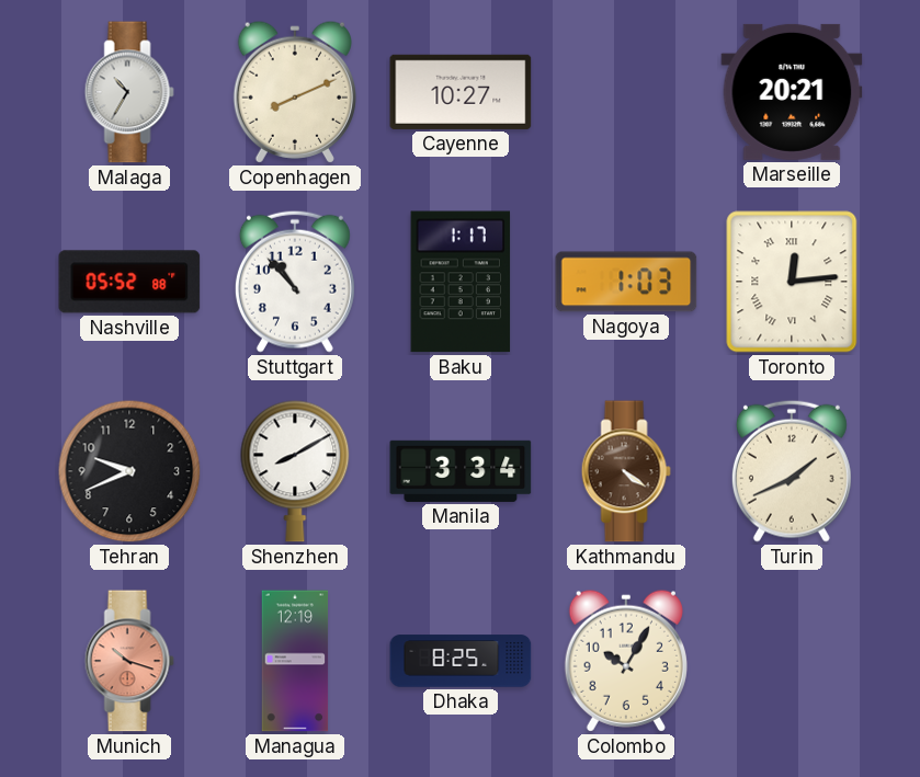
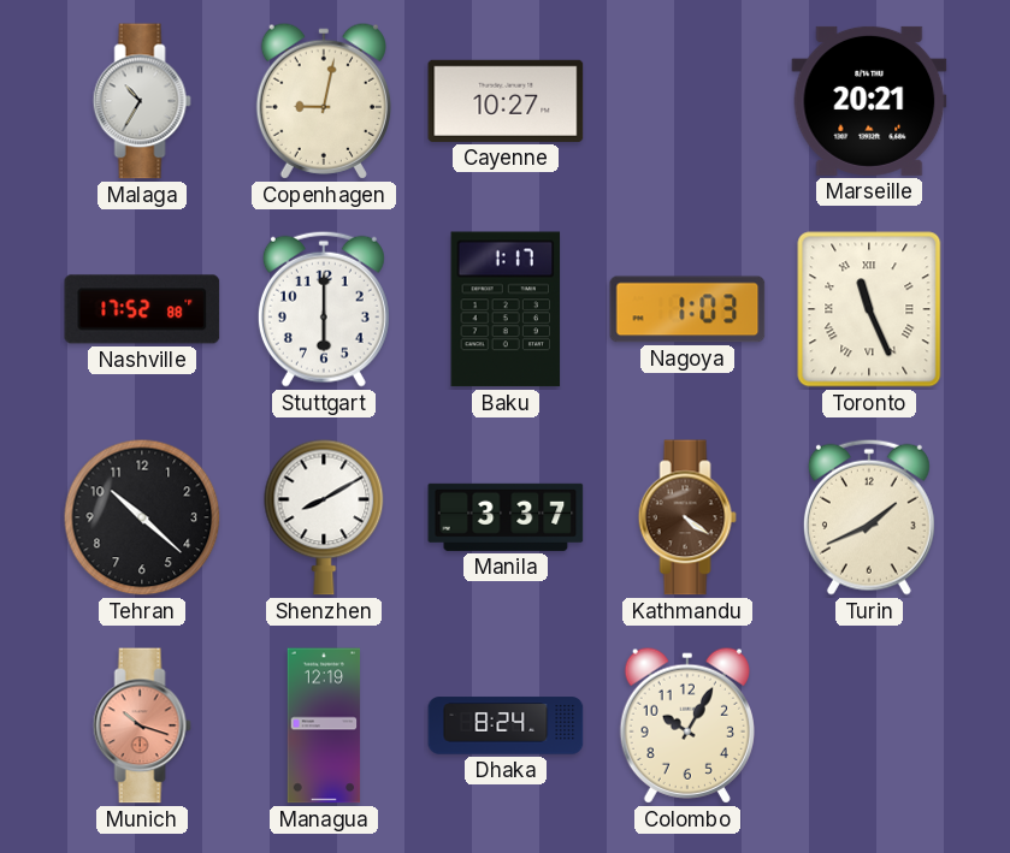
Copenhagen: 8:11 -> 9:02 (324, 101)
Nashville: 05:52 -> 17:52 (142, 309)
Stuttgart: 10:53 -> 6:00 (324, 309)
Toronto: 12:14 -> 11:26 (869, 309)
Tehran: 9:41 -> 10:22 (142, 517)
Manila: 3:34 -> 3:37 (506, 517)
Dhaka: 8:25 -> 8:24 (506, 725)
